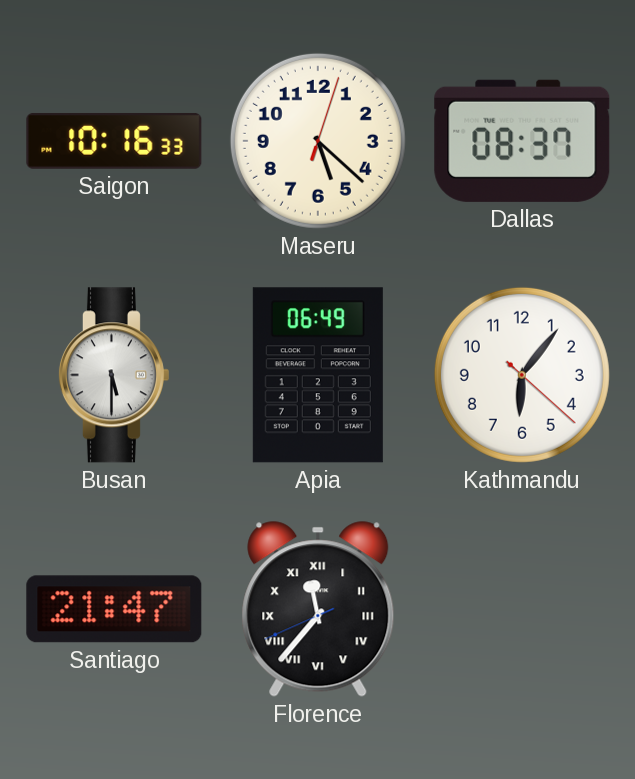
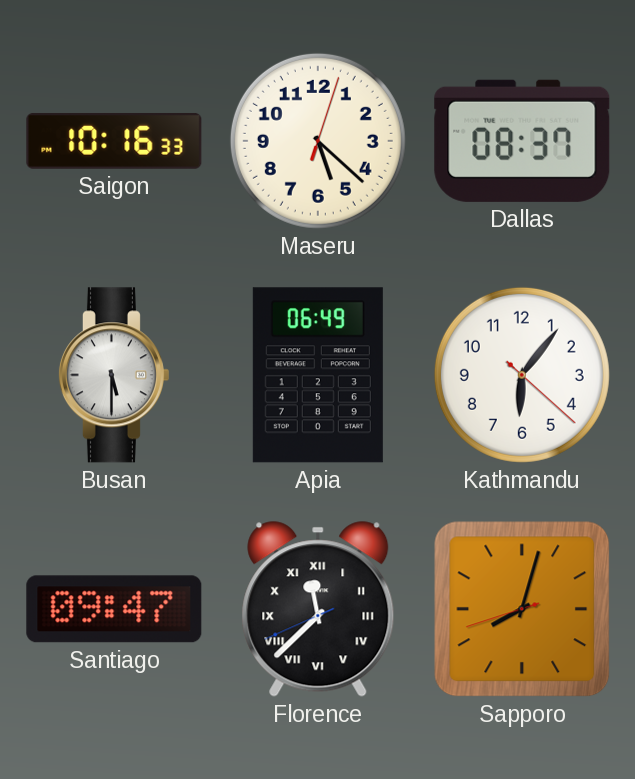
Santiago: 21:47 -> 09:47 (114, 609)
Florence: 11:36 -> 11:37 (318, 609)
Sapporo: none -> 8:02 (522, 609)
